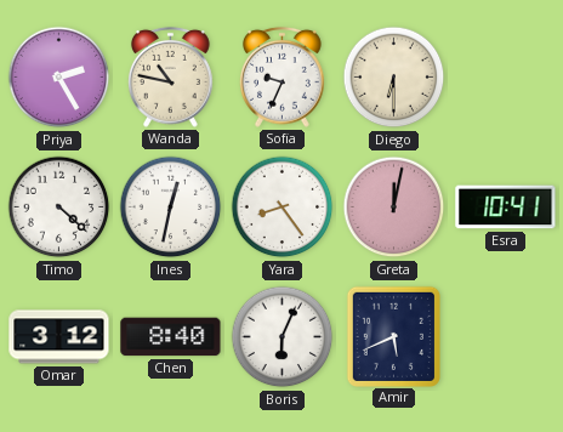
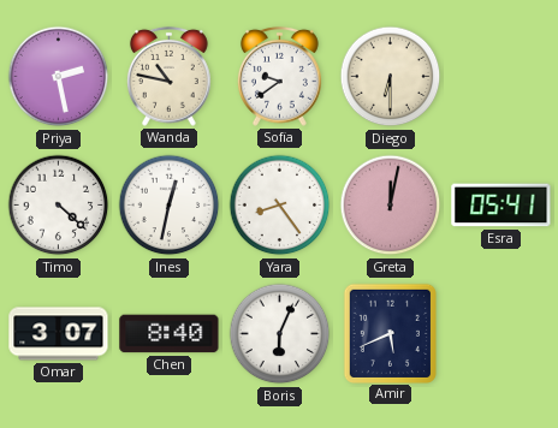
Priya: 2:25 -> 2:28 (59, 77)
Sofia: 9:34 -> 9:39 (280, 76)
Esra: 10:41 -> 05:41 (501, 206)
Omar: 3:12 -> 3:07 (59, 334)
